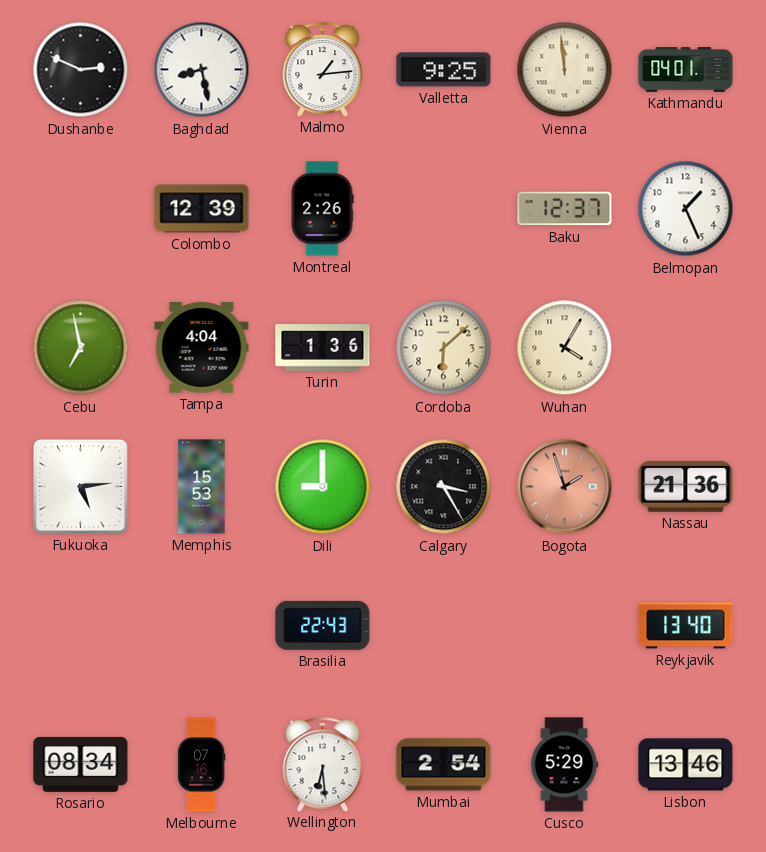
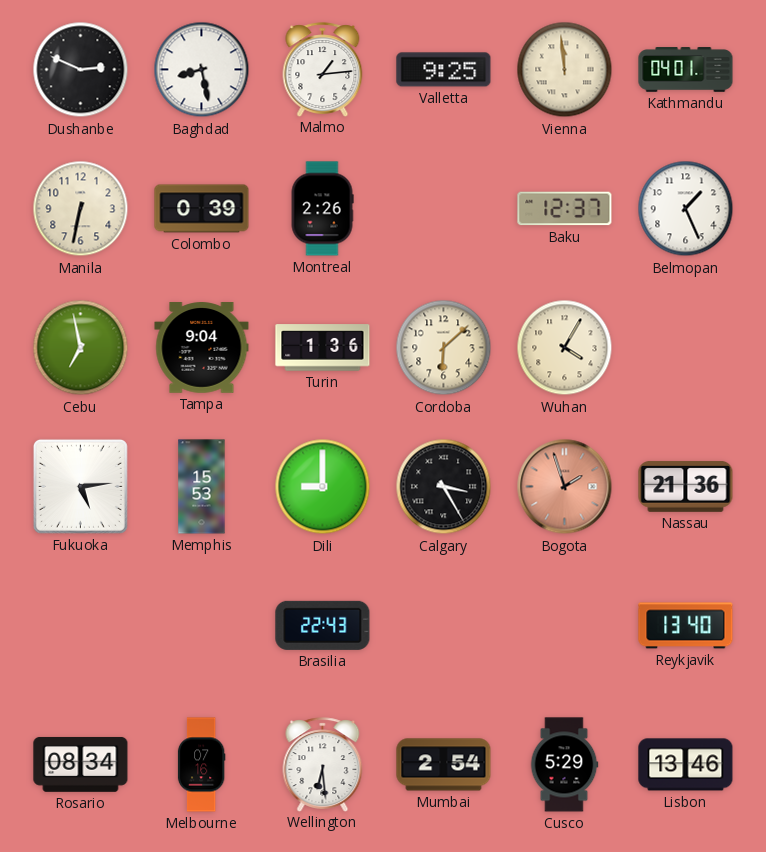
Manila: none -> 6:32 (81, 209)
Colombo: 12:39 -> 0:39 (202, 209)
Tampa: 4:04 -> 9:04 (202, 348)
